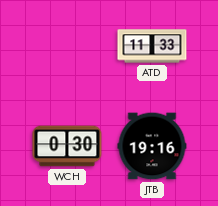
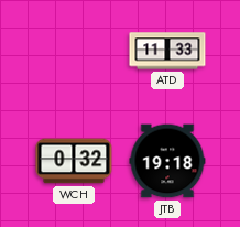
WCH: 0:30 -> 0:32 (74, 161)
JTB: 19:16 -> 19:18 (167, 161)
